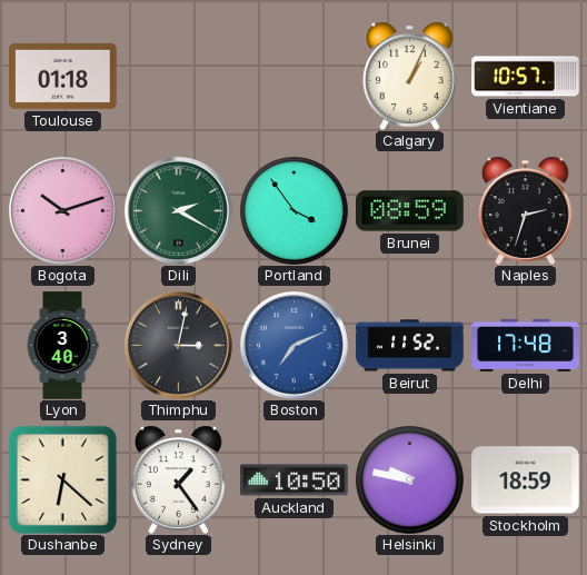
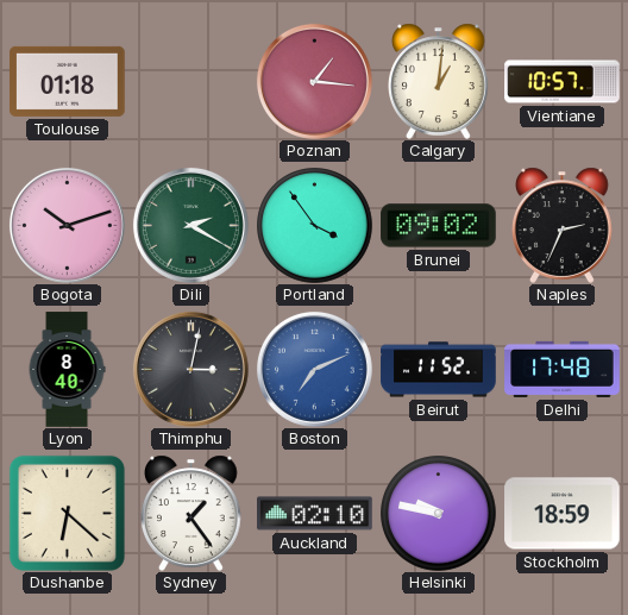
Poznan: none -> 1:16 (314, 81)
Calgary: 1:04 -> 1:01 (439, 81)
Brunei: 08:59 -> 09:02 (439, 226)
Naples: 2:33 -> 2:34 (563, 225)
Lyon: 3:40 -> 8:40 (67, 370)
Auckland: 10:50 -> 02:10 (315, 514)
